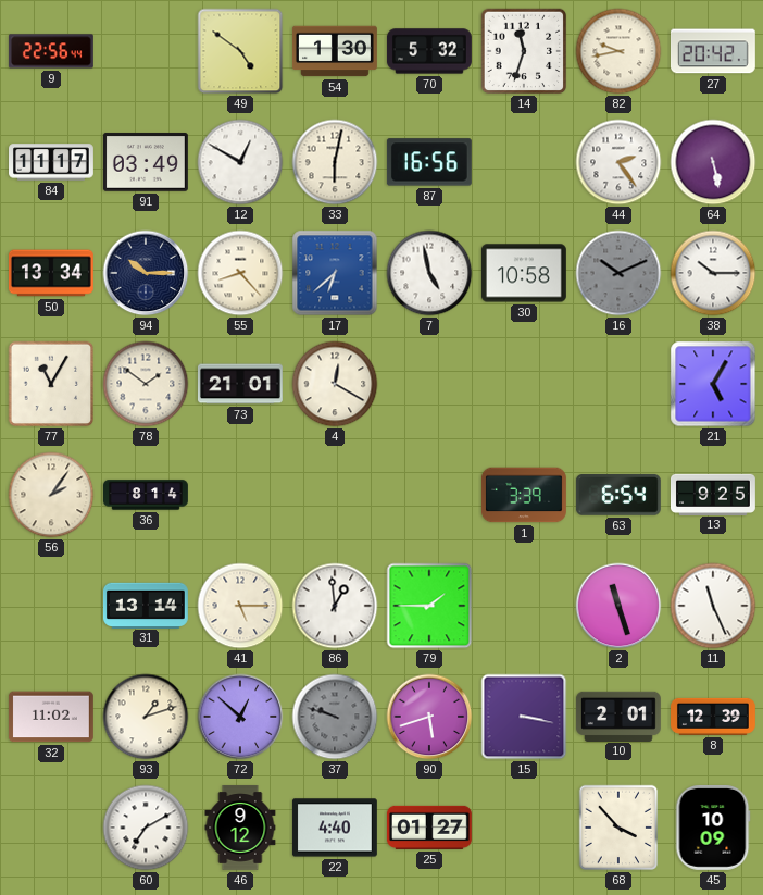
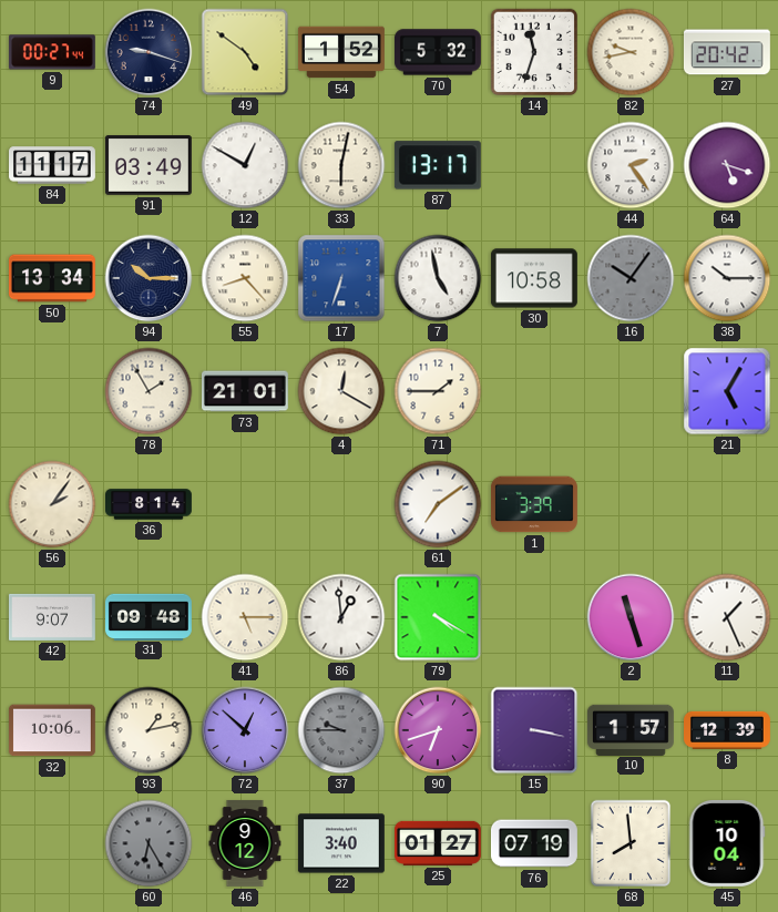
9: 22:56 -> 00:27 (52, 52)
74: none -> 9:18 (149, 52)
54: 1:30 -> 1:52 (342, 52)
87: 16:56 -> 13:17 (438, 165)
64: 5:28 -> 5:18 (727, 165)
17: 6:38 -> 6:33 (341, 278)
16: 10:11 -> 10:06 (631, 278)
77: 11:05 -> none (51, 384)
78: 1:51 -> 1:55 (149, 391)
71: none -> 1:45 (438, 391)
61: none -> 7:09 (438, 504)
63: 6:54 -> none (618, 496)
13: 9:25 -> none (713, 494)
42: none -> 9:07 (52, 617)
31: 13:14 -> 09:48 (149, 616)
79: 1:45 -> 4:20 (438, 617)
11: 11:26 -> 1:26 (727, 617)
32: 11:02 -> 10:06 (52, 730)
93: 1:12 -> 1:13 (149, 730)
37: 9:48 -> 9:45 (341, 730)
90: 5:42 -> 6:42 (438, 730)
10: 2:01 -> 1:57 (631, 729)
60: 7:10 -> 6:25 (149, 843)
60 dial: white -> grey (149, 843)
22: 4:40 -> 3:40 (341, 843)
76: none -> 07:19 (534, 843)
68: 3:53 -> 7:59 (631, 843)
45: 10:09 -> 10:04 (727, 843)
